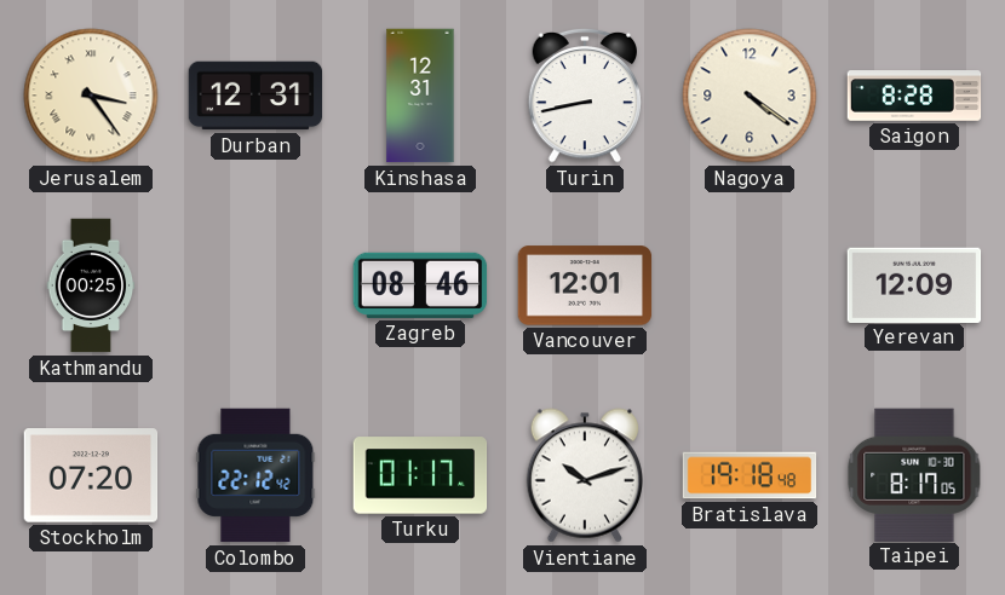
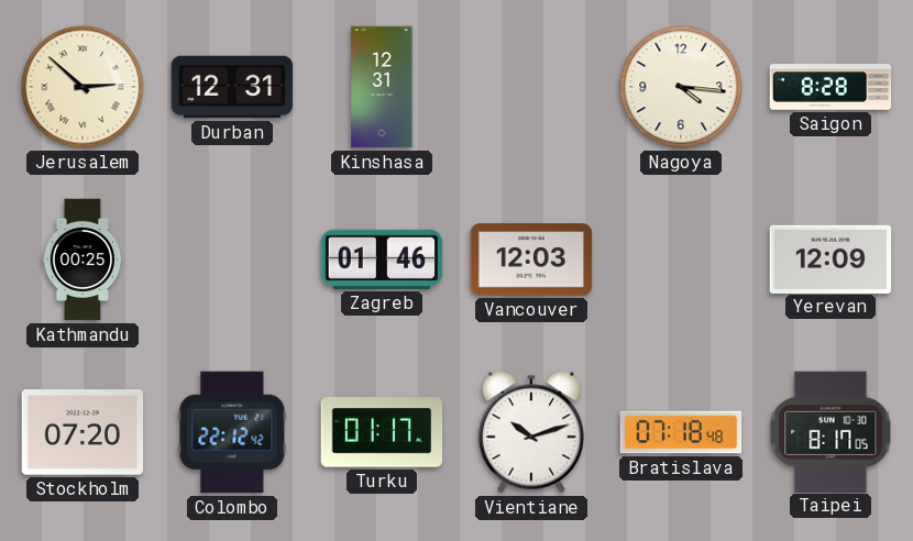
Jerusalem: 3:24 -> 2:52 (82, 87)
Turin: 8:43 -> none (585, 96)
Nagoya: 4:21 -> 4:16 (681, 87)
Zagreb: 08:46 -> 01:46 (382, 260)
Vancouver: 12:01 -> 12:03 (531, 260)
Bratislava: 19:18 -> 07:18 (681, 432)
